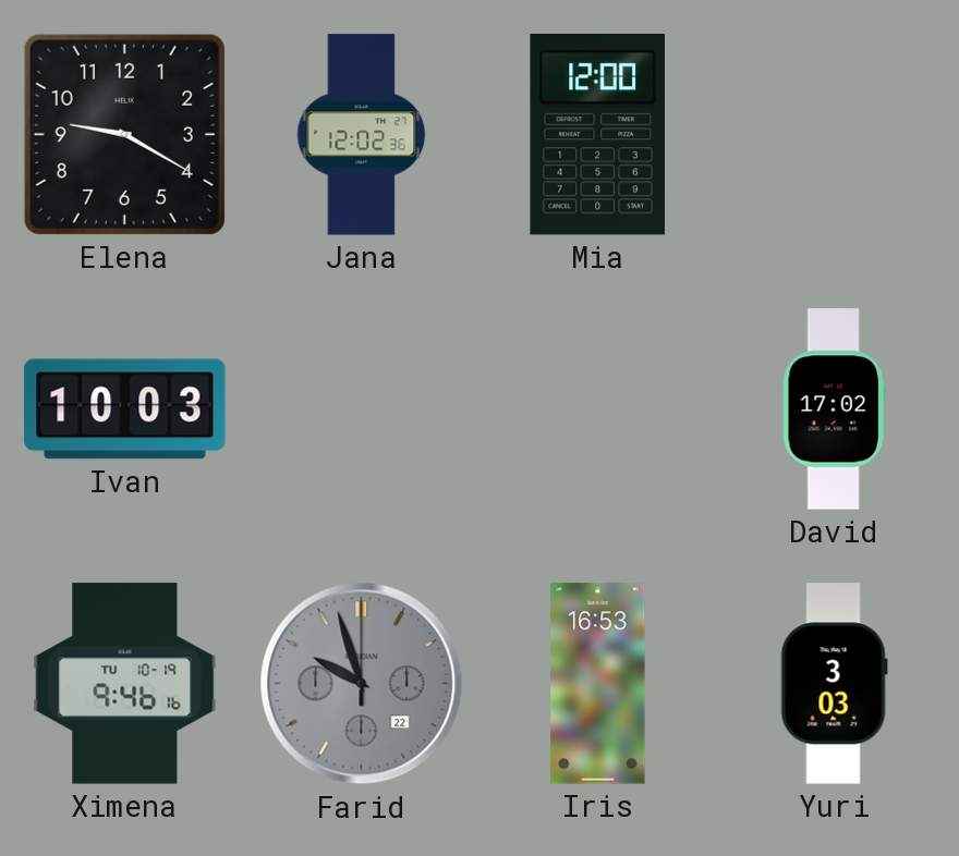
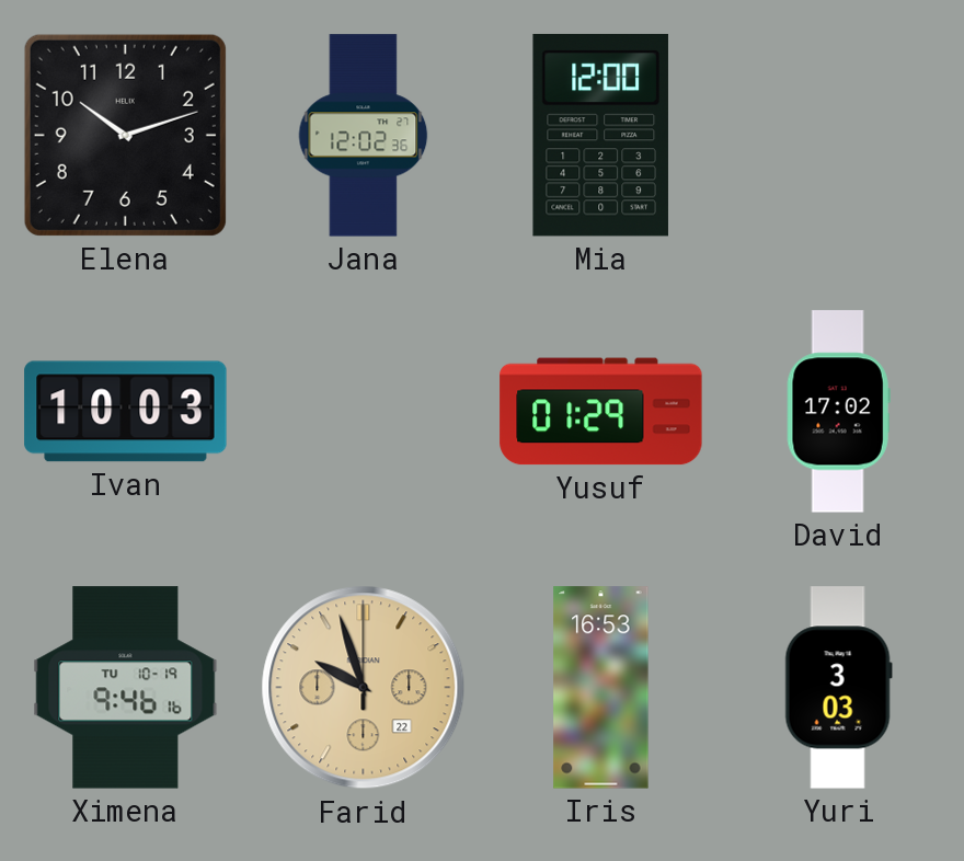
Elena: 9:20 -> 10:12 (125, 135)
Yusuf: none -> 01:29 (601, 412)
Farid dial: grey -> champagne (364, 688)
